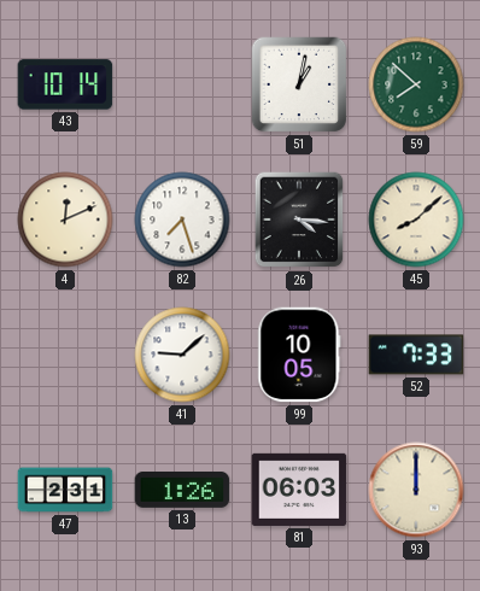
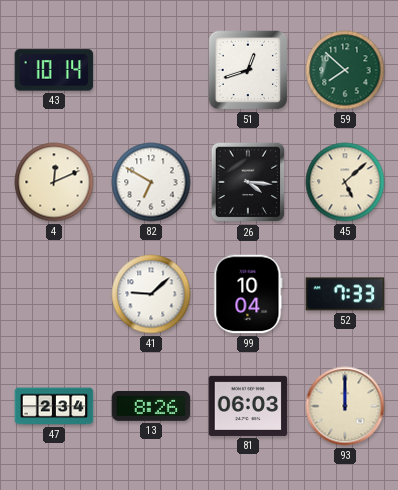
51: 1:02 -> 12:42 (248, 70)
82: 7:27 -> 6:50 (151, 182)
45: 8:08 -> 5:08 (345, 182)
99: 10:05 -> 10:04 (248, 294)
47: 2:31 -> 2:34 (54, 406)
13: 1:26 -> 8:26 (151, 406)
